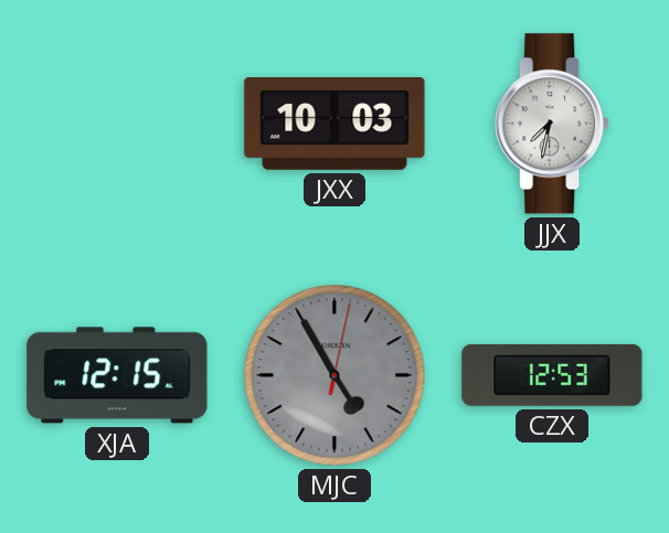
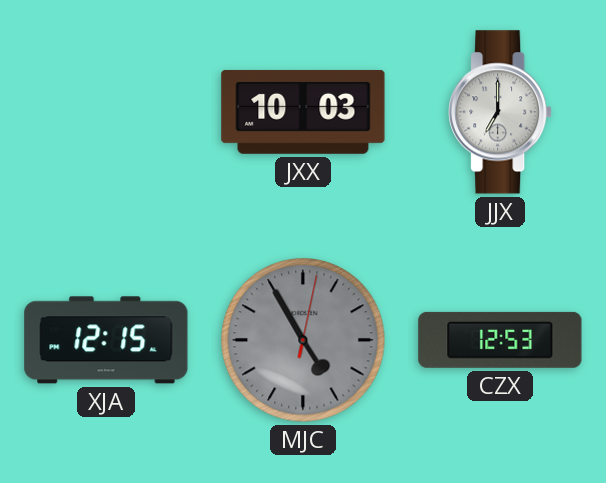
JJX: 7:32 -> 7:00 (500, 112)
